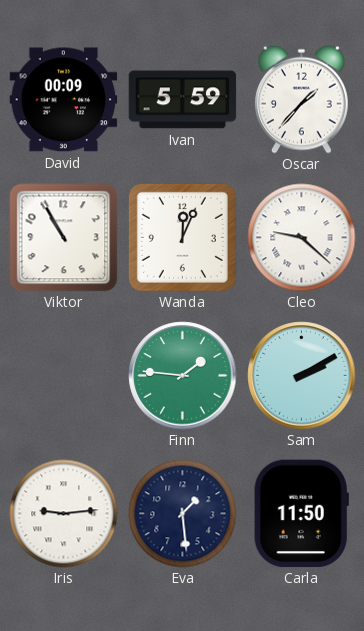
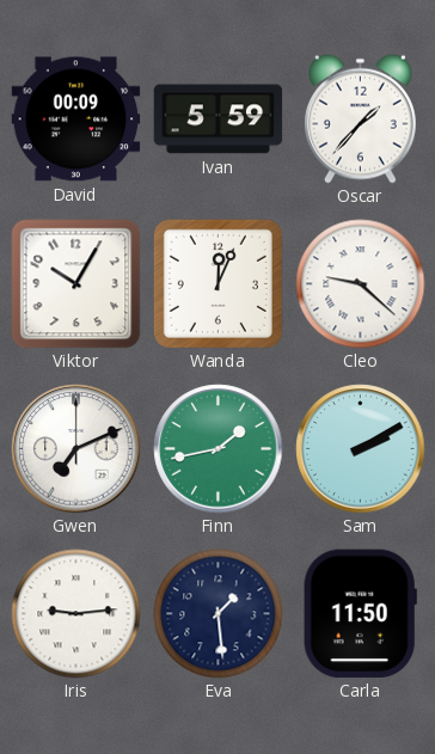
Viktor: 10:55 -> 10:05 (76, 284)
Gwen: none -> 7:11 (76, 449)
Finn: 1:46 -> 1:43 (219, 449)
